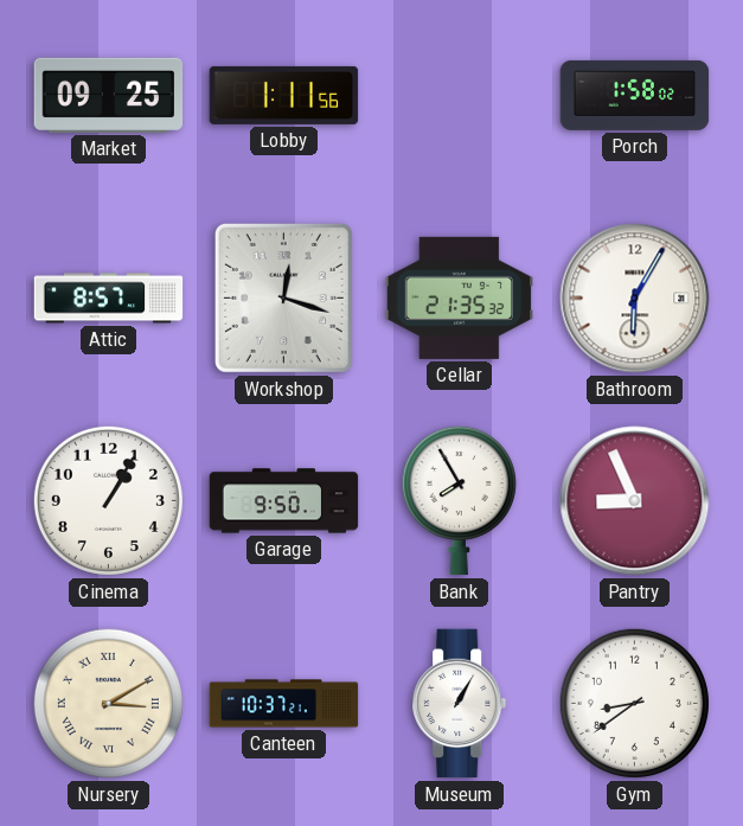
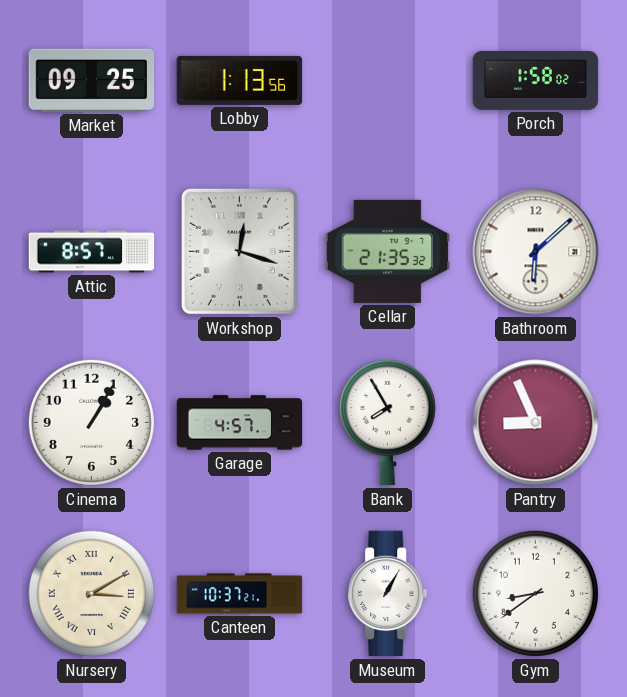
Lobby: 1:11 -> 1:13 (240, 80)
Bathroom: 6:05 -> 6:08 (536, 252)
Garage: 9:50 -> 4:57 (240, 423)
